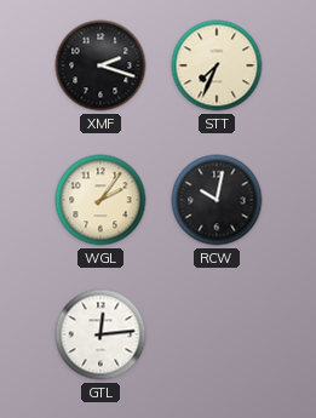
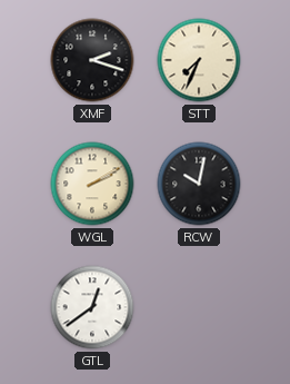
WGL: 2:06 -> 2:10 (92, 184)
GTL: 12:14 -> 12:39 (92, 307)
